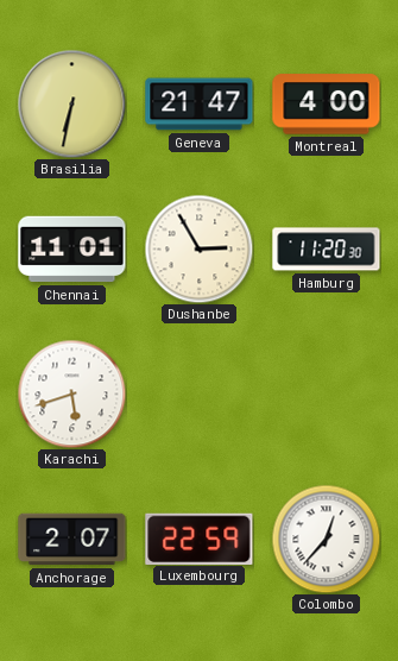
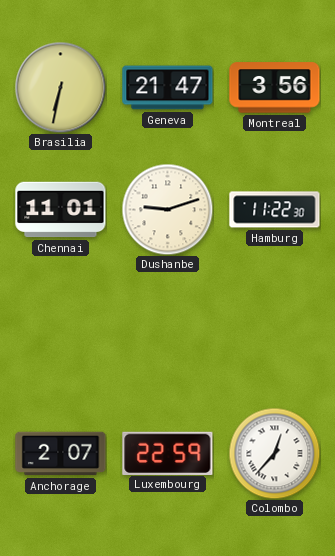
Montreal: 4:00 -> 3:56 (275, 88)
Dushanbe: 2:55 -> 9:12 (167, 209)
Hamburg: 11:20 -> 11:22 (275, 210)
Karachi: 5:42 -> none (71, 394)
